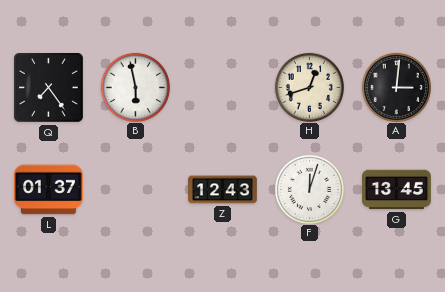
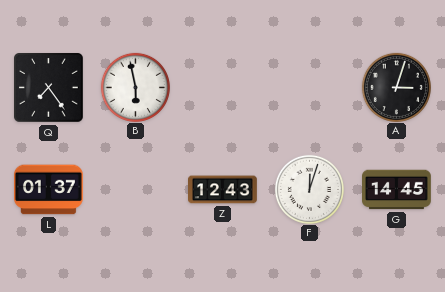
H: 12:42 -> none (309, 87)
A: 3:01 -> 3:03 (396, 87)
G: 13:45 -> 14:45 (397, 190)
